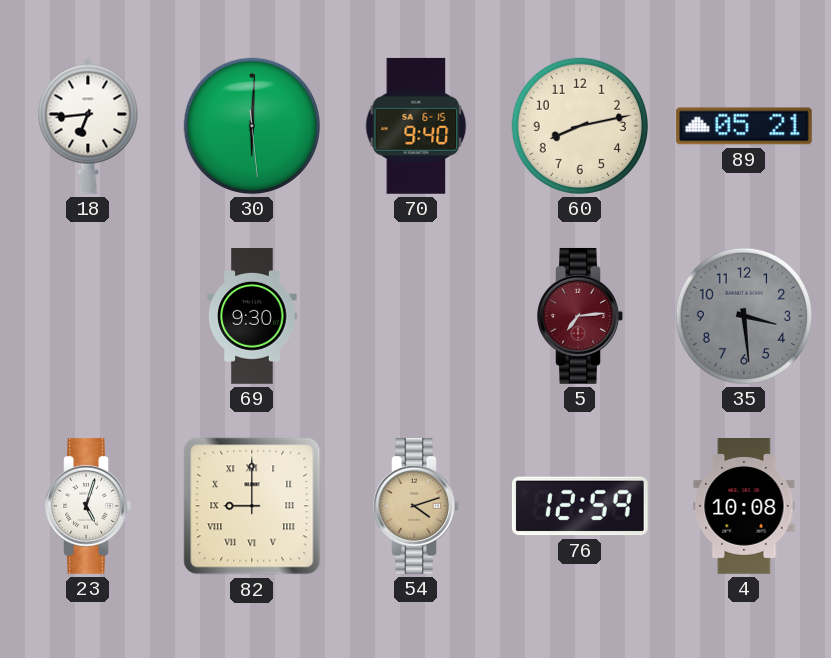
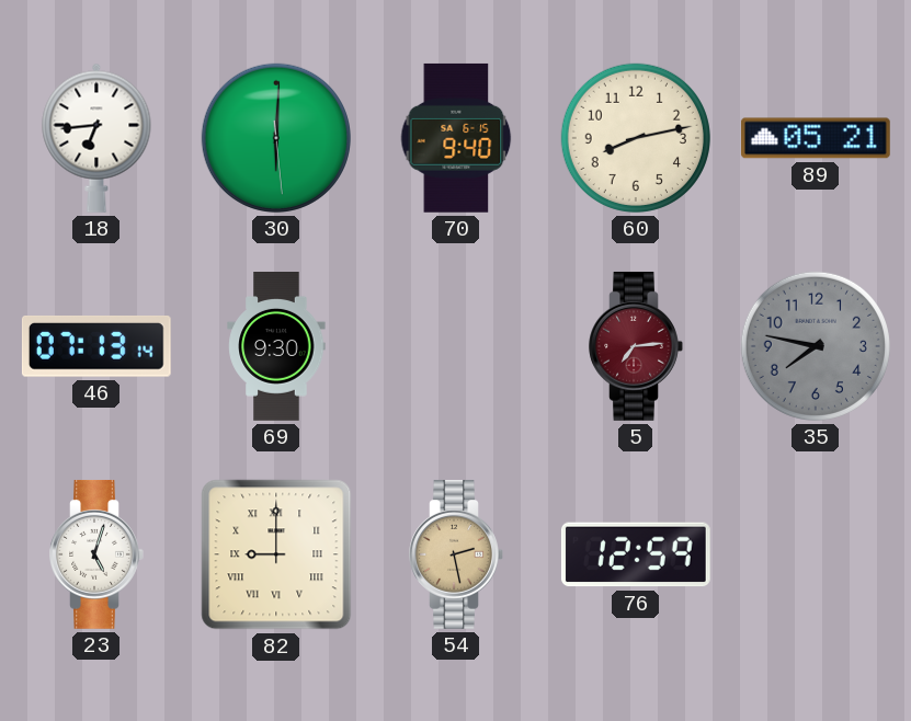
46: none -> 07:13 (96, 346)
35: 3:29 -> 7:47 (816, 346)
54: 4:12 -> 2:28 (456, 554)
4: 10:08 -> none (744, 507)
